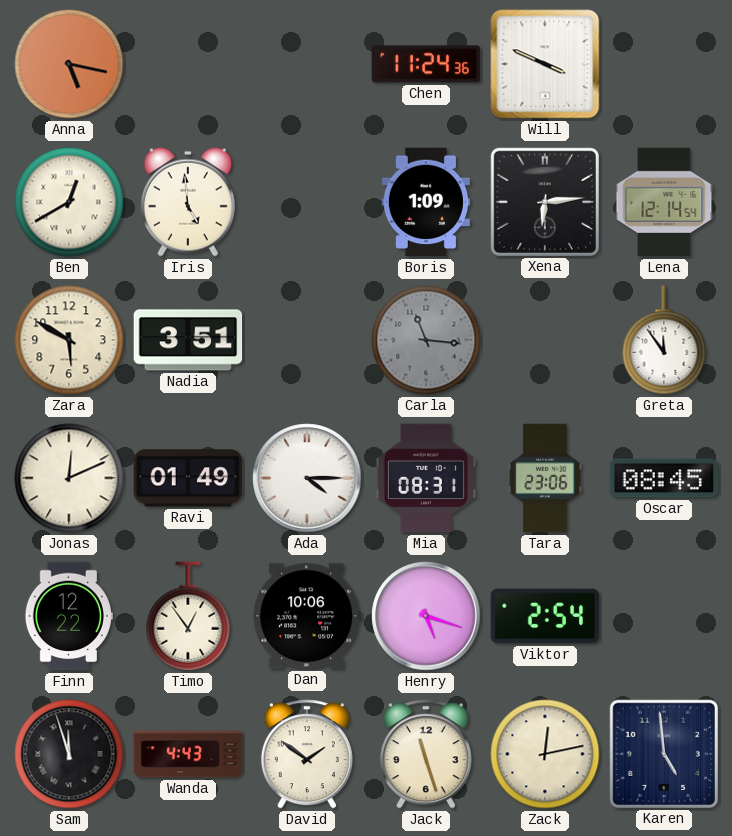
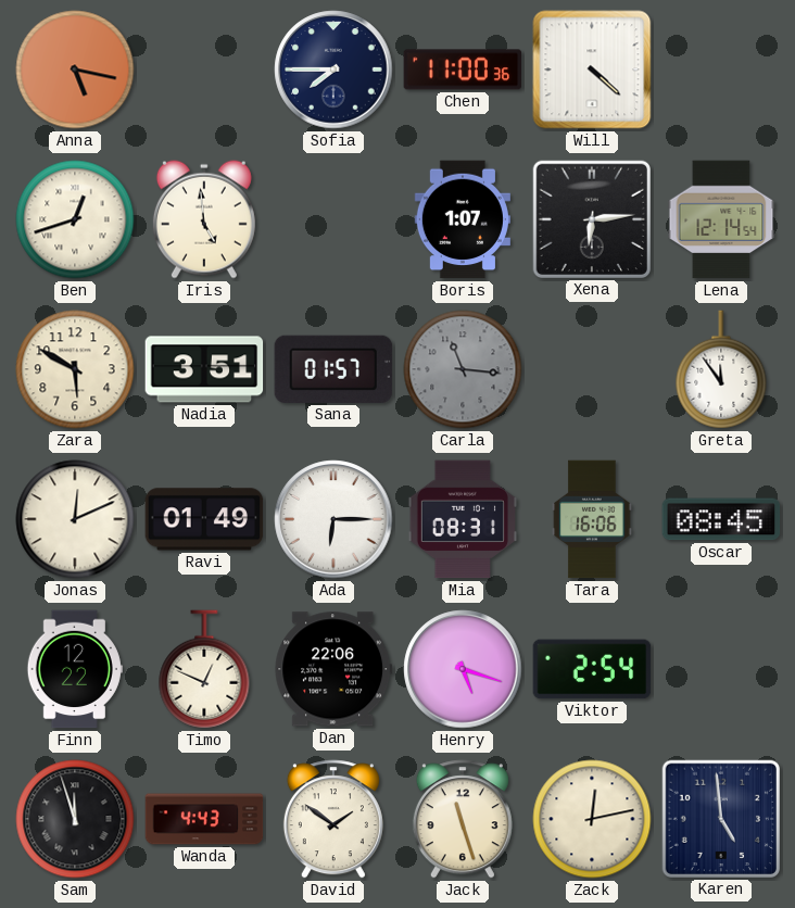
Sofia: none -> 7:45 (333, 70)
Chen: 11:24 -> 11:00 (463, 70)
Will: 3:49 -> 4:22 (592, 70)
Ben: 12:40 -> 12:42 (75, 219)
Boris: 1:09 -> 1:07 (463, 219)
Sana: none -> 01:57 (333, 369)
Ada: 4:15 -> 6:15 (333, 519)
Tara: 23:06 -> 16:06 (592, 519)
Timo: 12:54 -> 12:49 (204, 669)
Dan: 10:06 -> 22:06 (333, 669)
